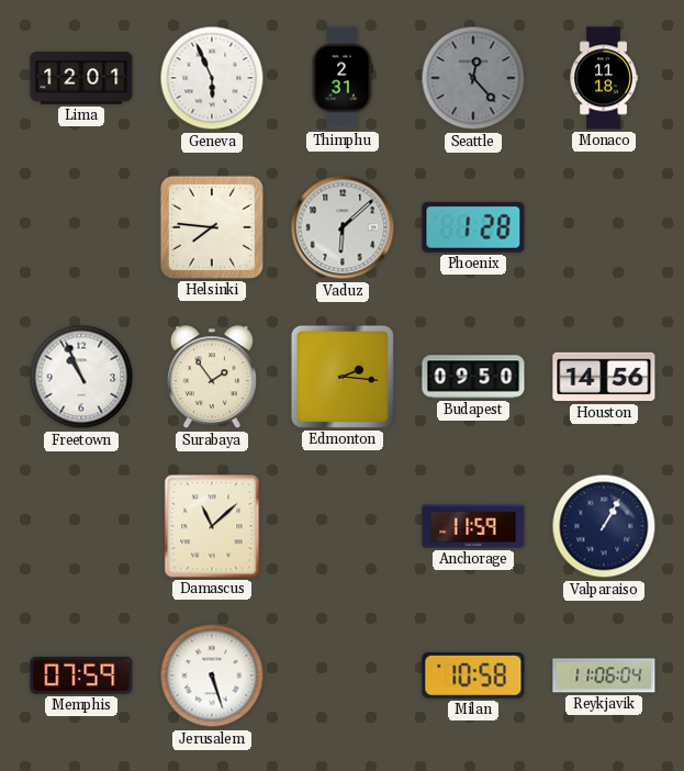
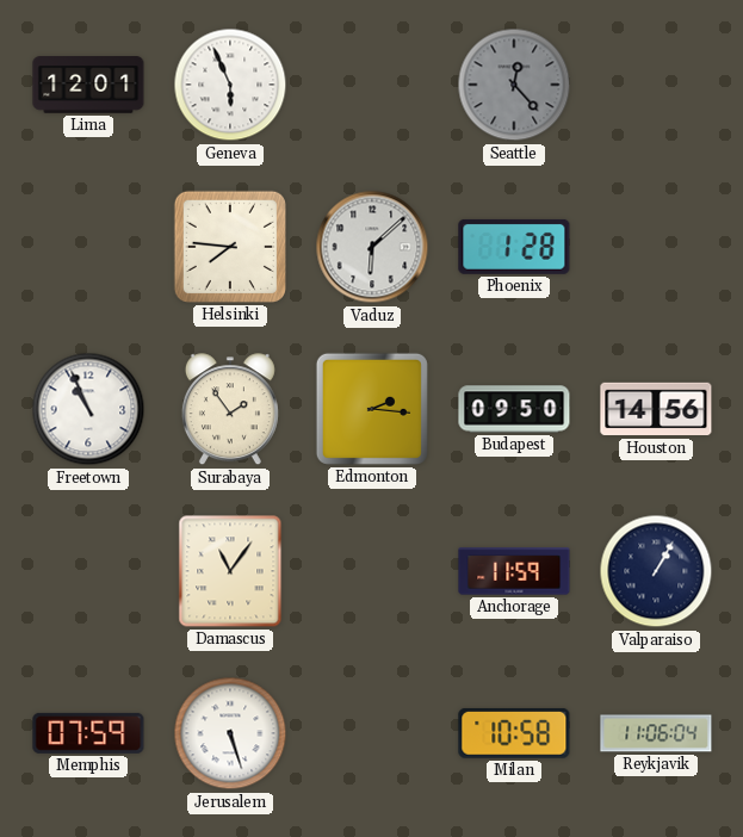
Thimphu: 2:31 -> none (343, 78)
Monaco: 11:18 -> none (604, 78)
Damascus: 11:08 -> 11:06 (230, 571)
